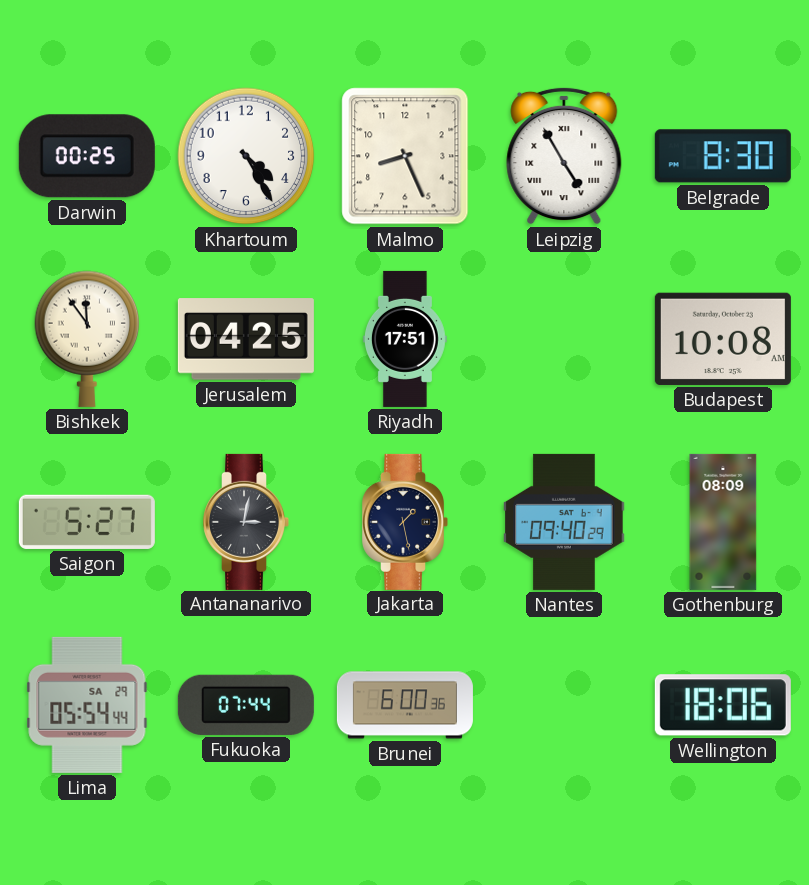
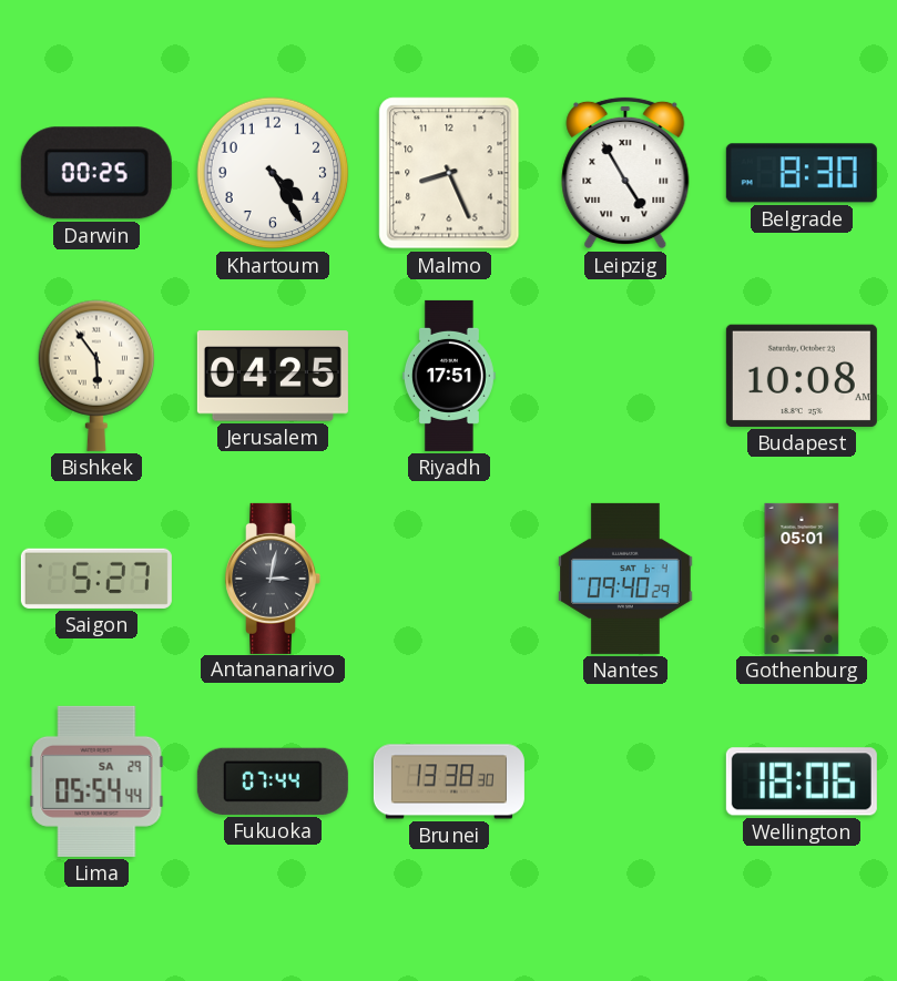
Bishkek: 11:54 -> 5:54 (96, 376)
Jakarta: 1:28 -> none (405, 522)
Gothenburg: 08:09 -> 05:01 (802, 579)
Brunei: 6:00 -> 13:38 (449, 781)
